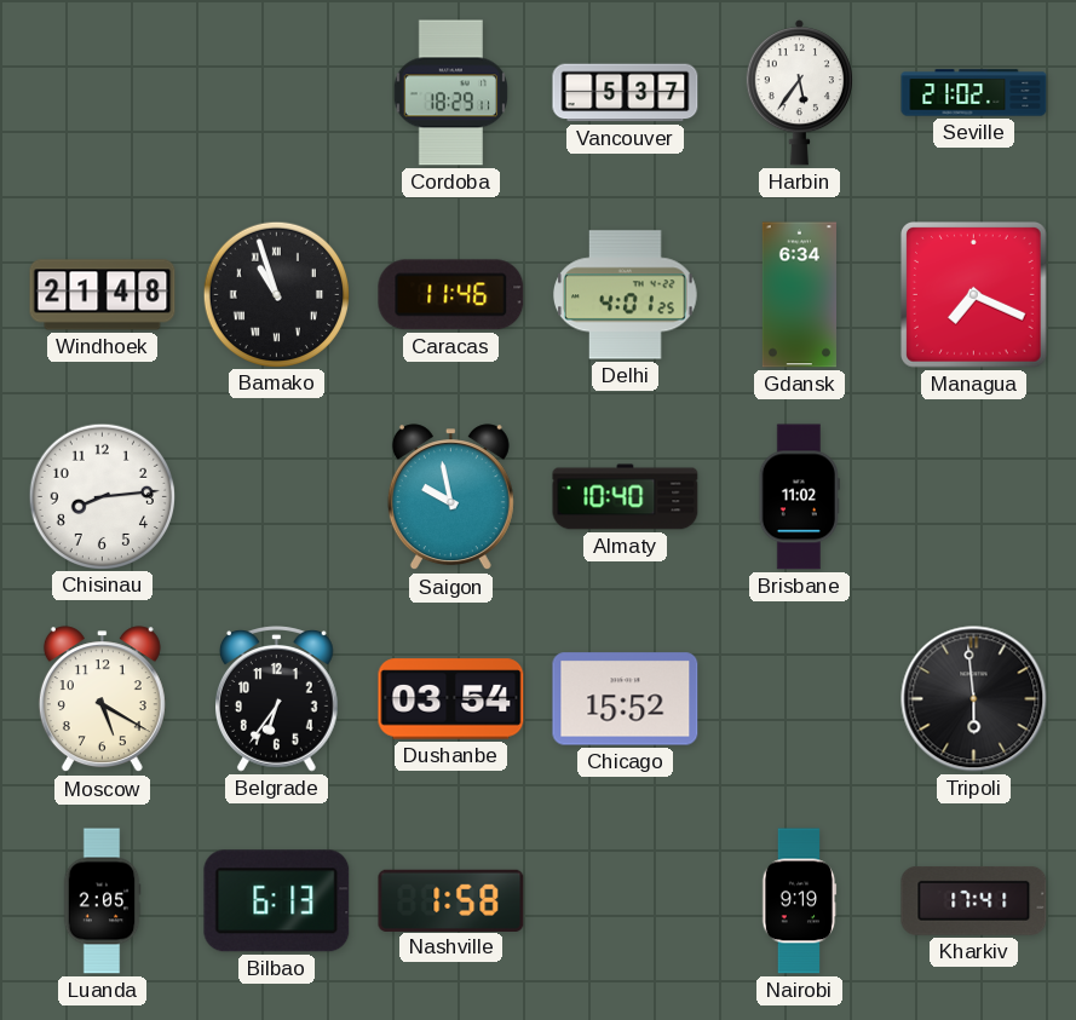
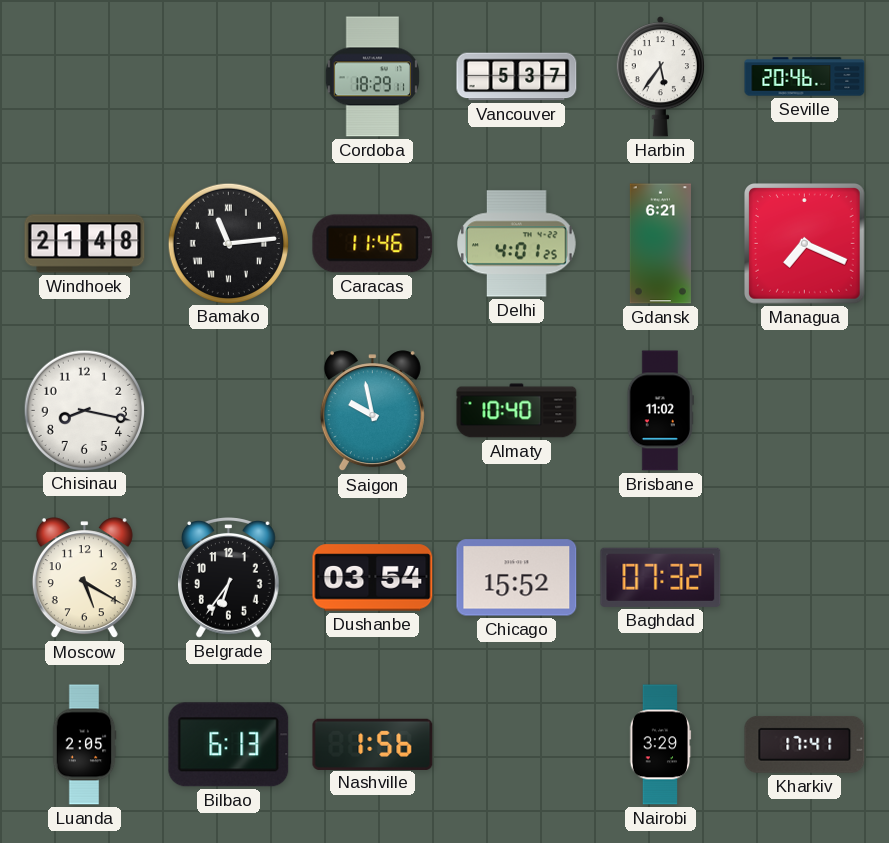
Seville: 21:02 -> 20:46 (805, 77)
Bamako: 10:57 -> 11:14 (228, 243)
Gdansk: 6:34 -> 6:21 (660, 244)
Chisinau: 8:14 -> 8:17 (84, 410)
Baghdad: none -> 07:32 (661, 577)
Tripoli: 5:59 -> none (974, 699)
Nashville: 1:58 -> 1:56 (373, 744)
Nairobi: 9:19 -> 3:29 (661, 745)
